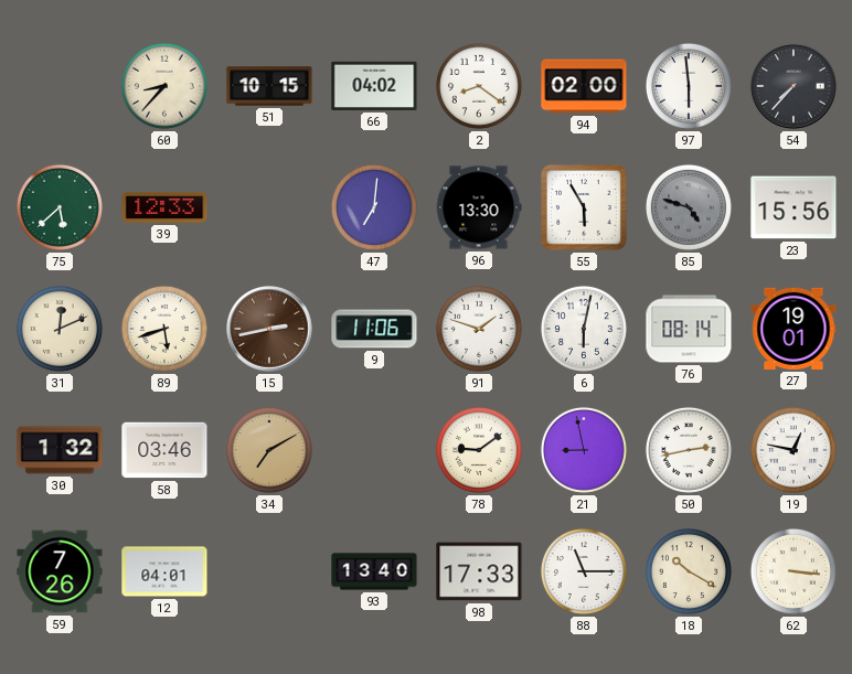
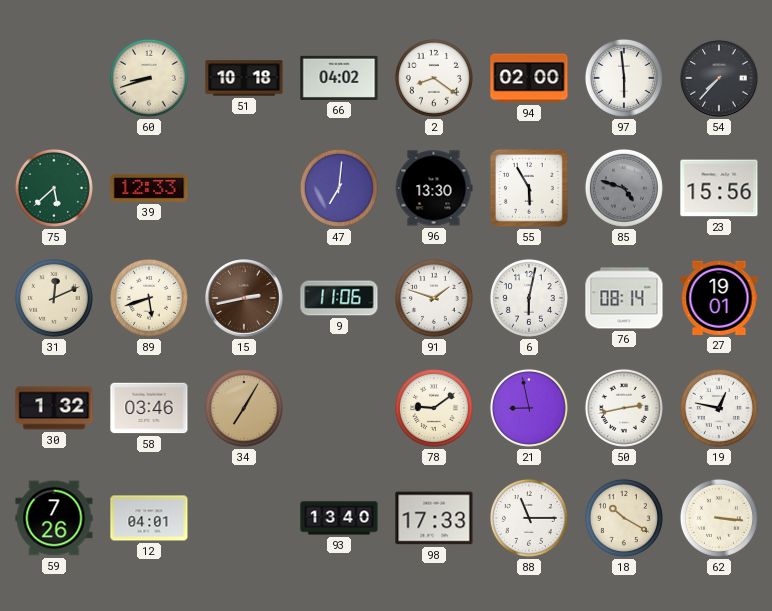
60: 8:37 -> 8:42 (149, 78)
51: 10:15 -> 10:18 (244, 78)
34: 7:10 -> 7:05 (244, 408)
